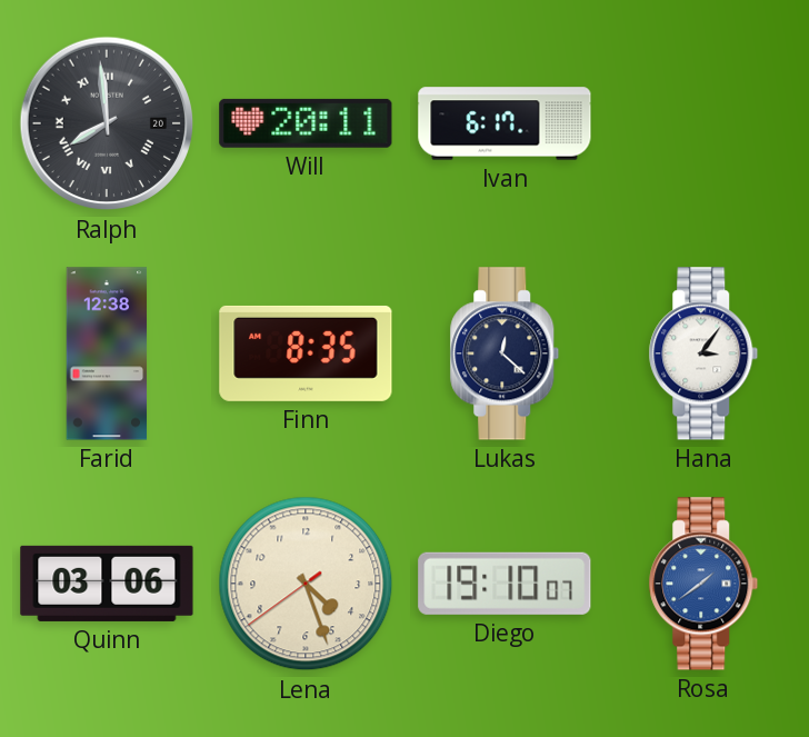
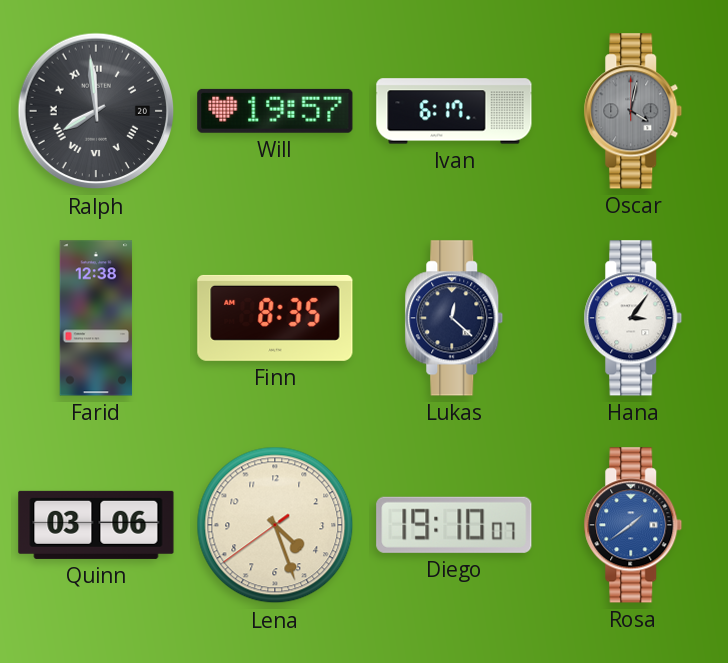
Will: 20:11 -> 19:57 (275, 111)
Oscar: none -> 4:02 (633, 111)
